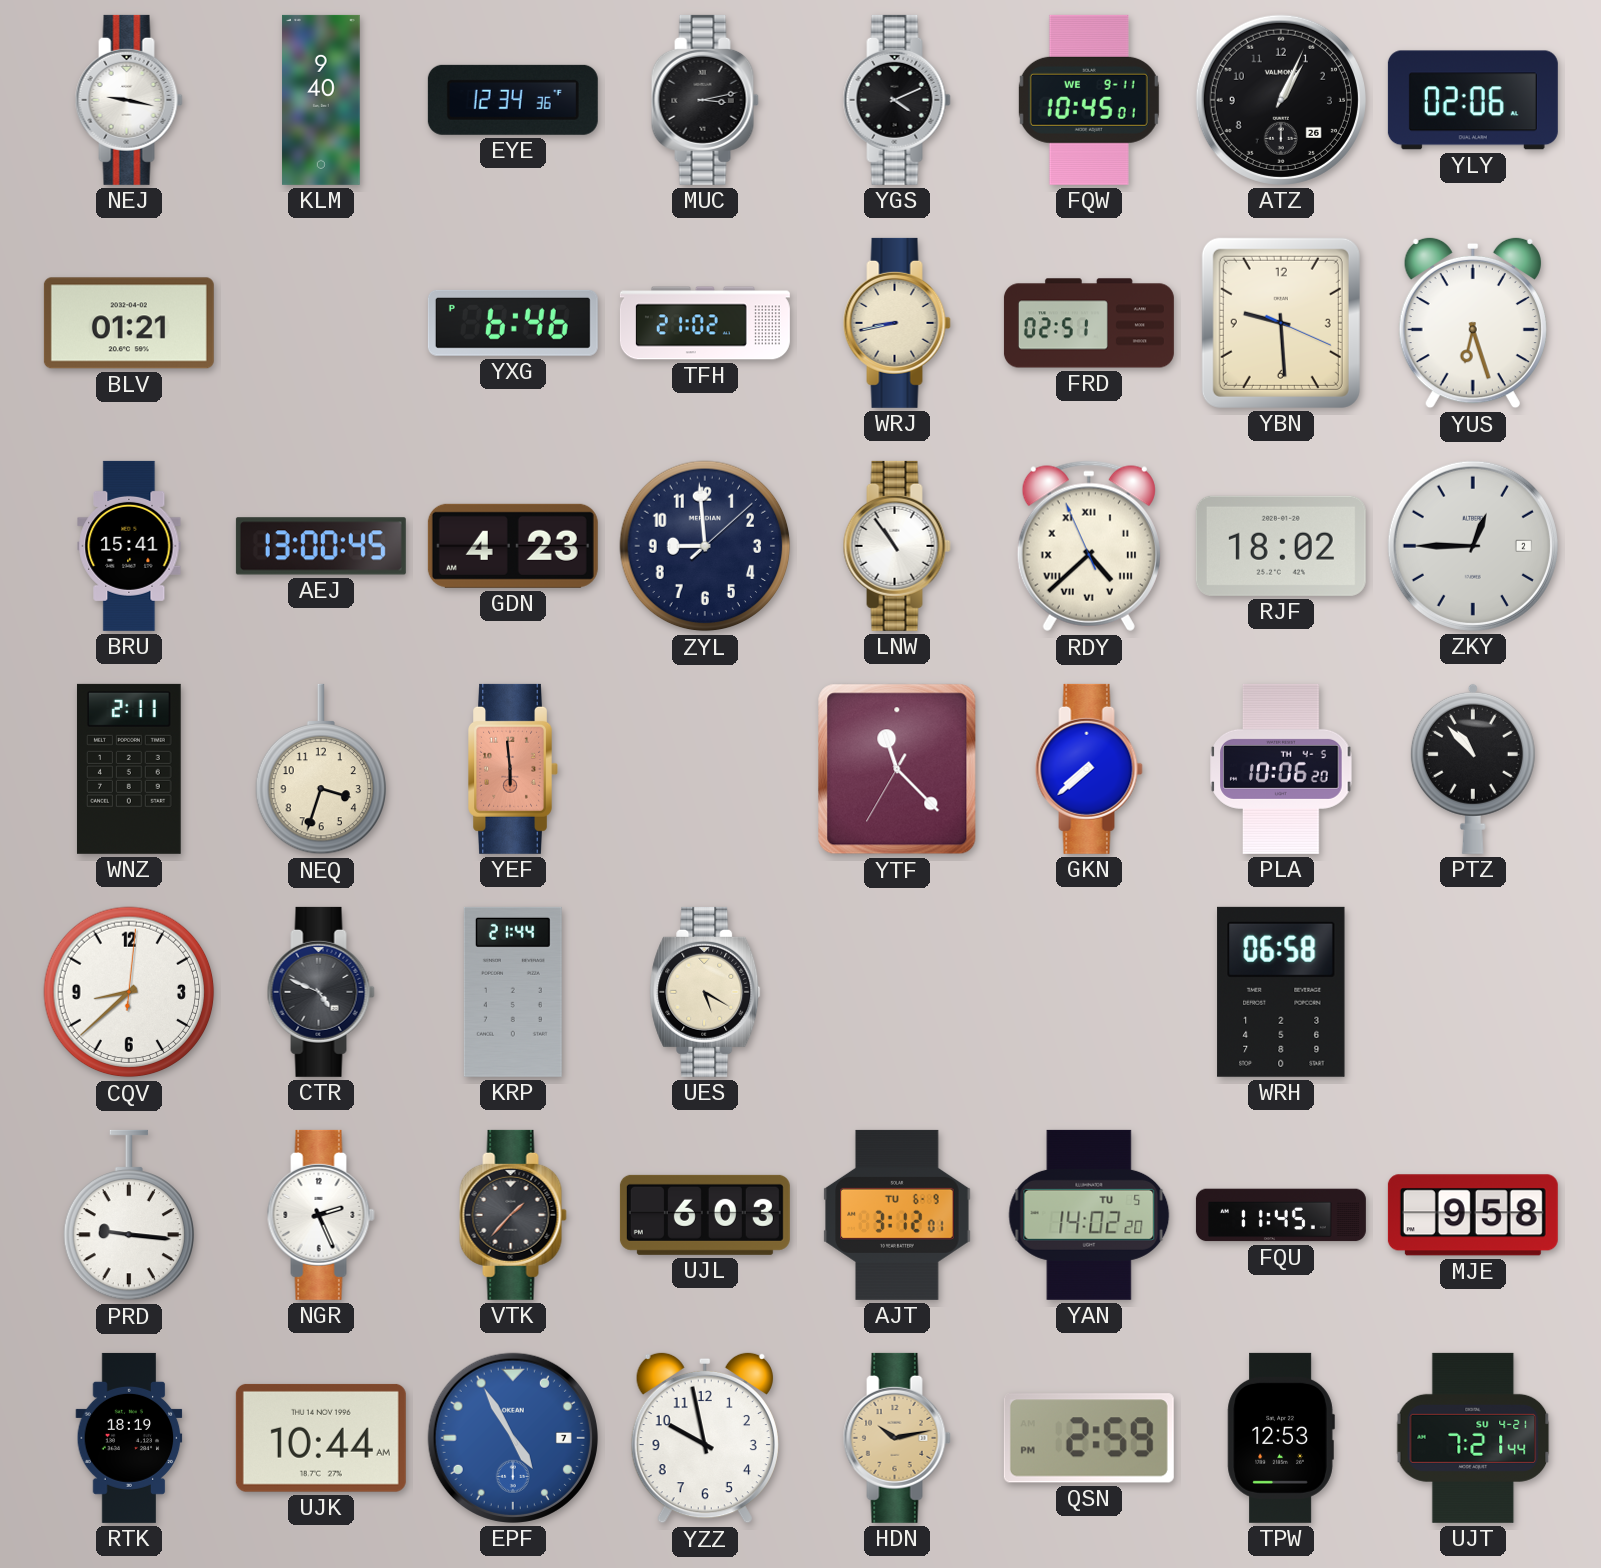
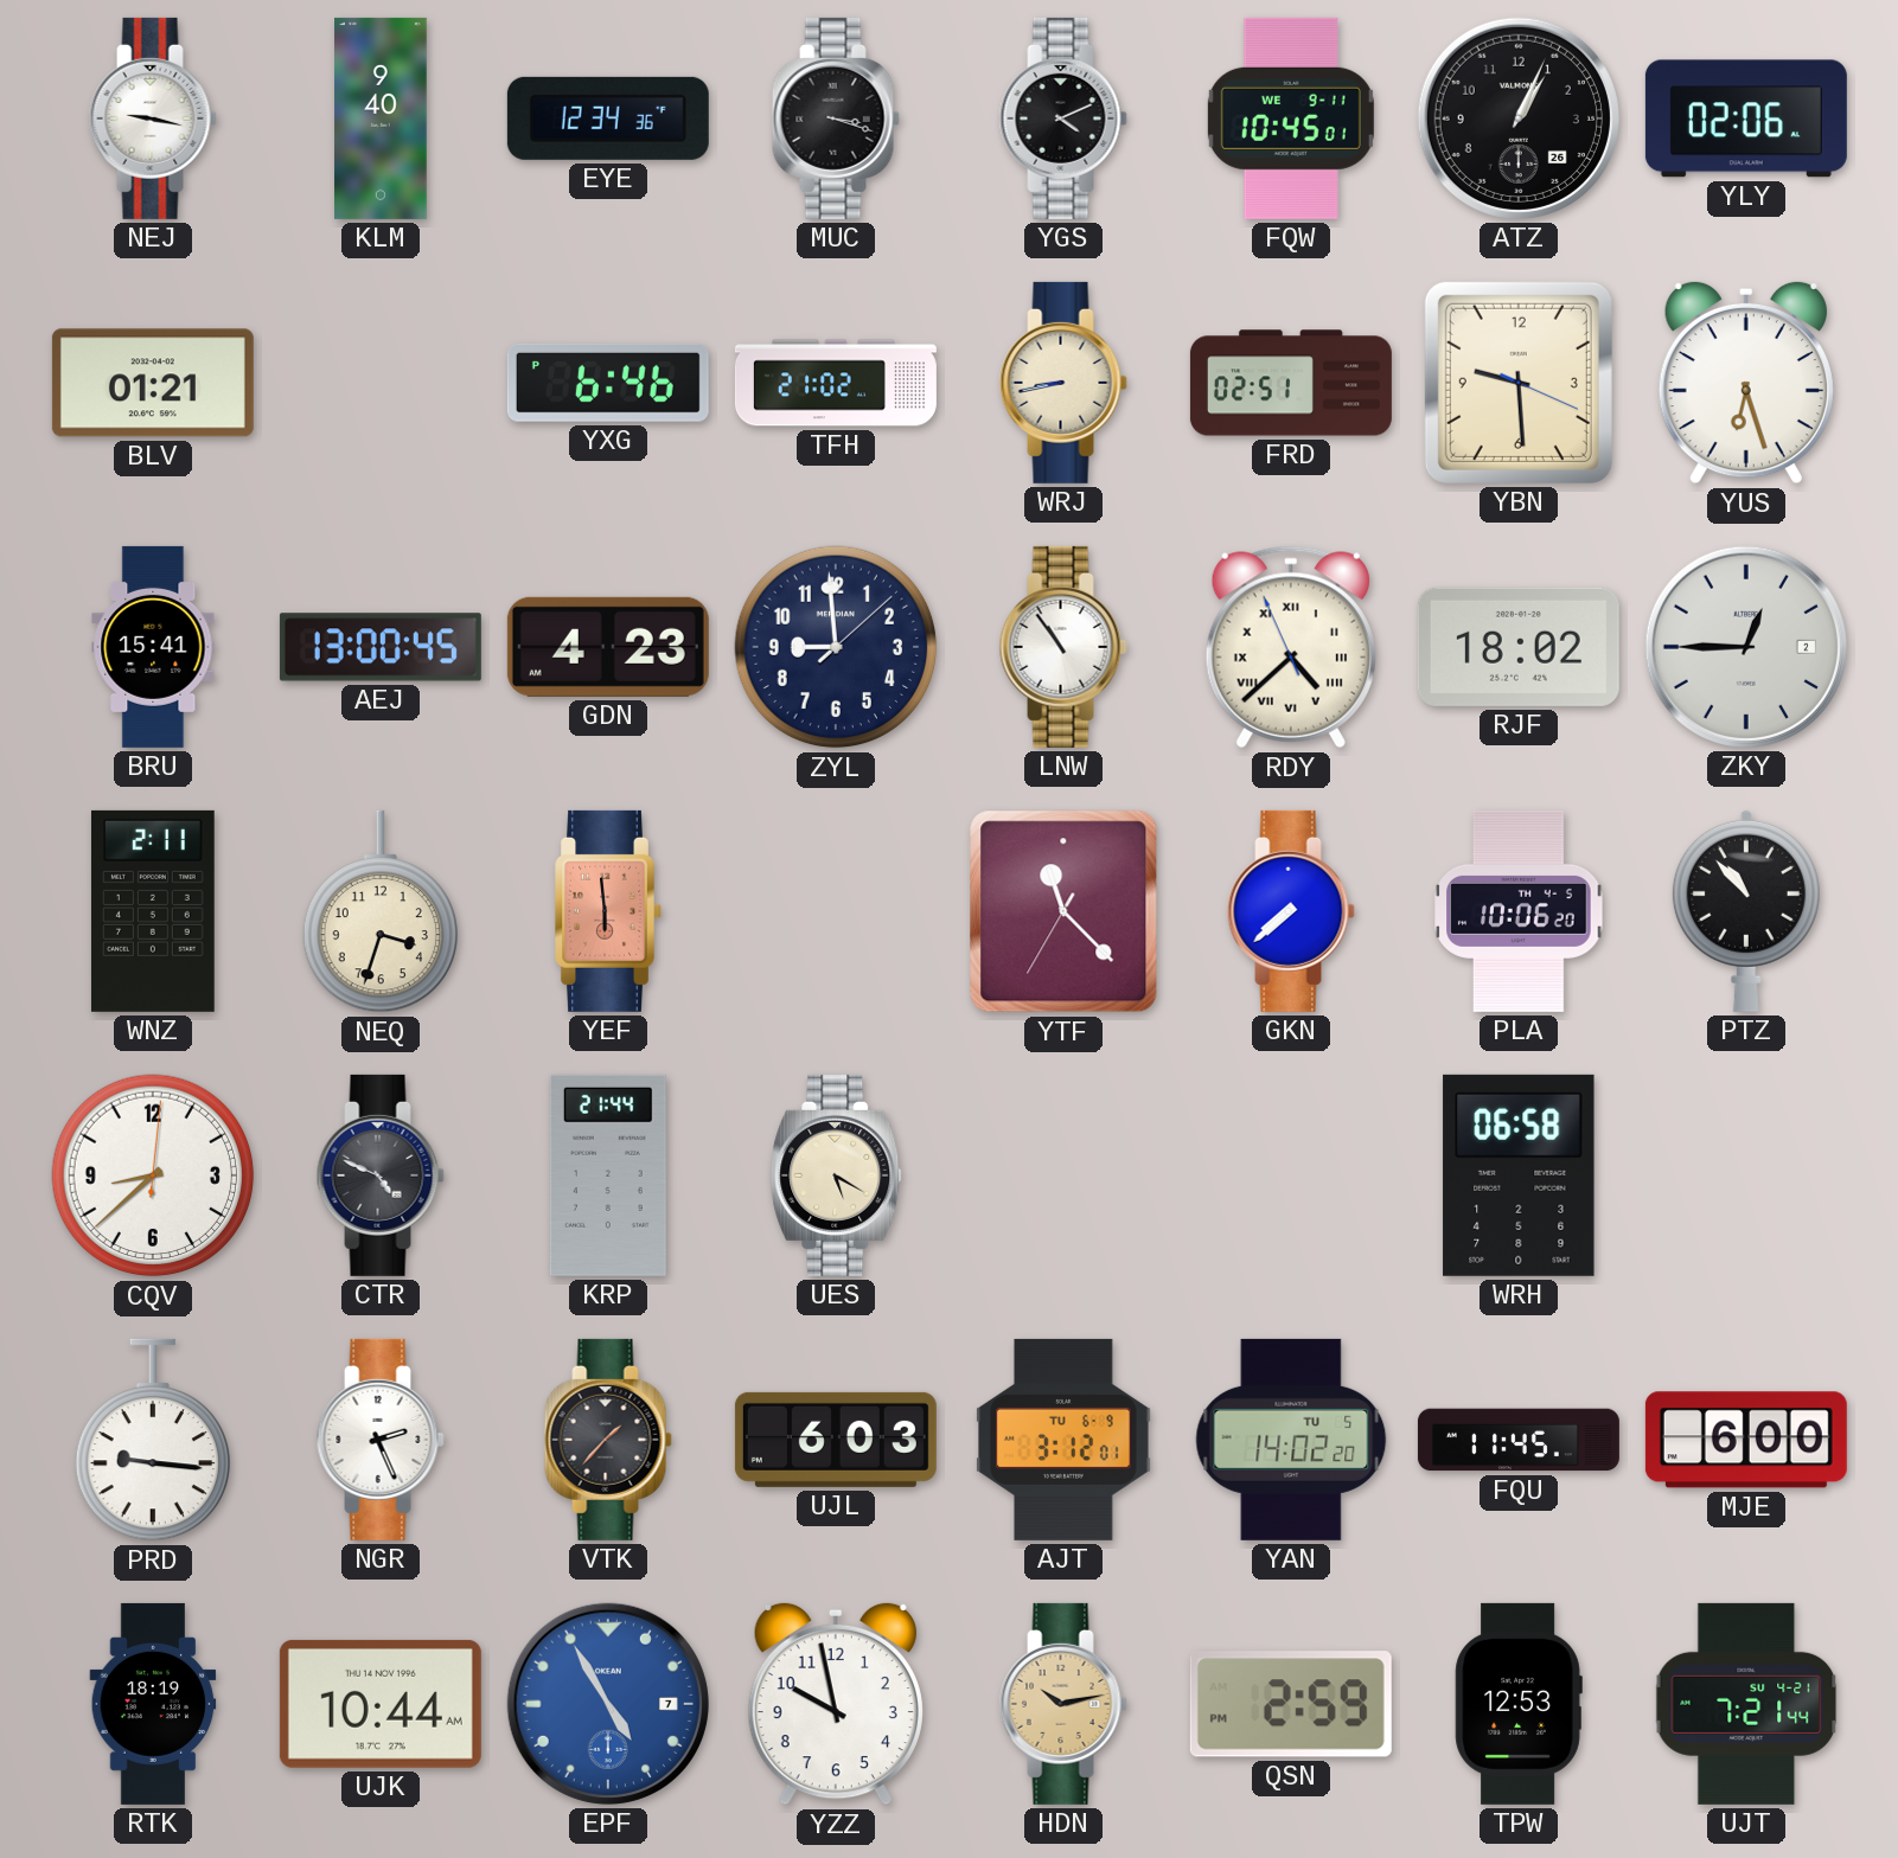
MUC: 3:13 -> 3:18 (836, 118)
MJE: 9:58 -> 6:00 (1746, 1440)
